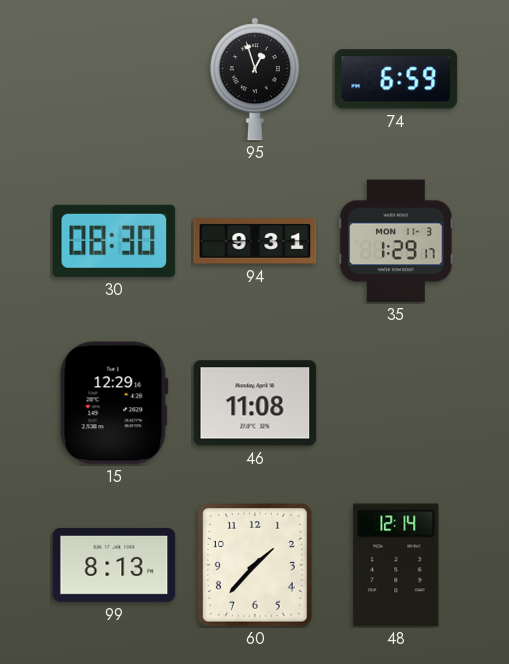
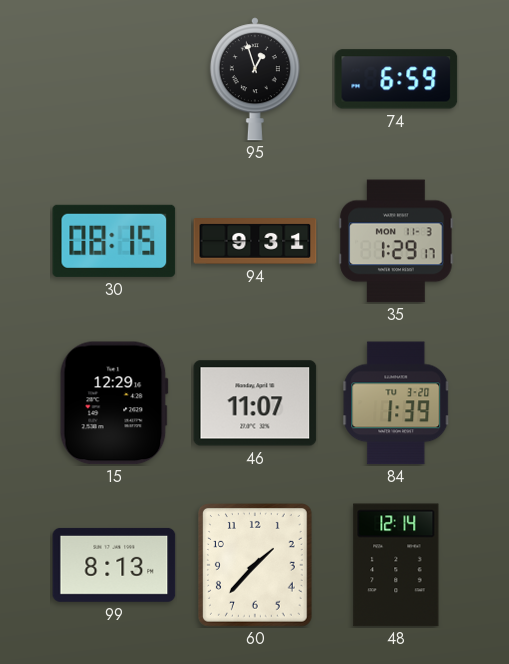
30: 08:30 -> 08:15 (114, 241)
46: 11:08 -> 11:07 (255, 403)
84: none -> 1:39 (397, 403)
